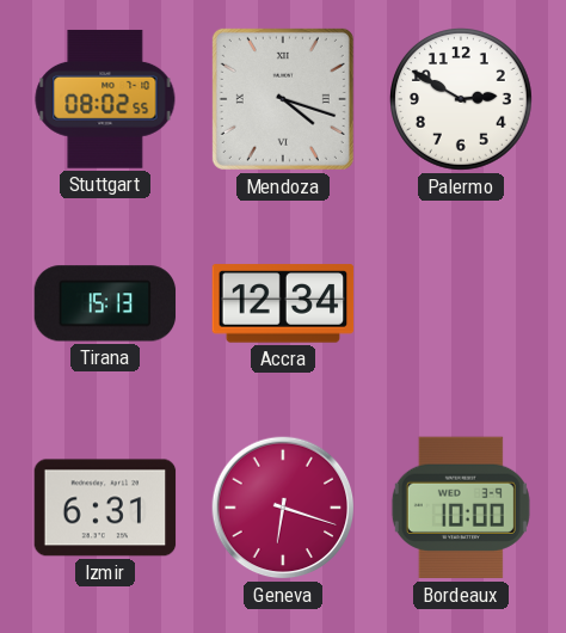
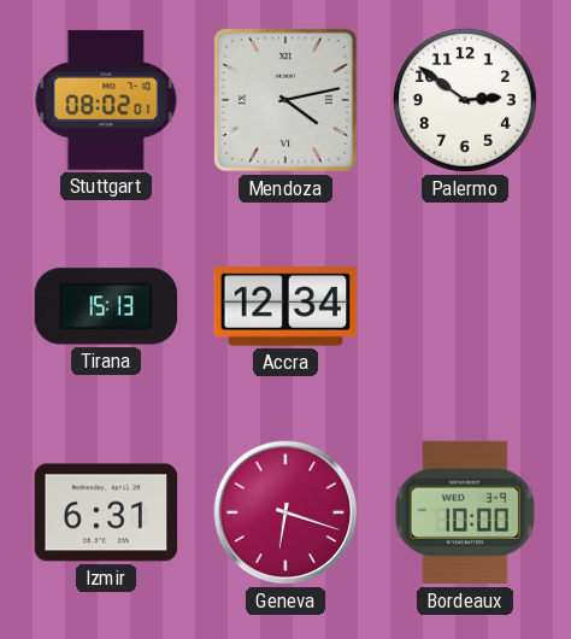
Stuttgart: 08:02:55 -> 08:02:01 (106, 100)
Mendoza: 4:18 -> 4:13 (285, 100)
Palermo: 2:50 -> 2:51 (466, 101)
